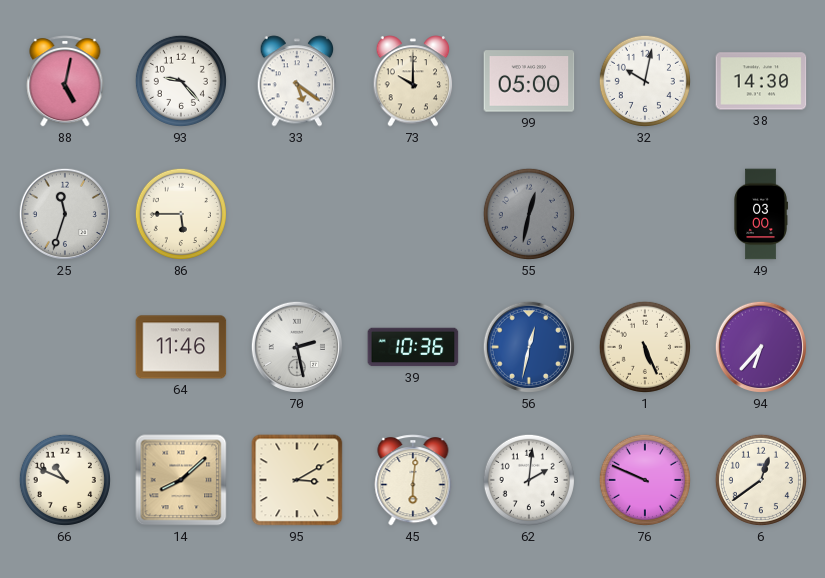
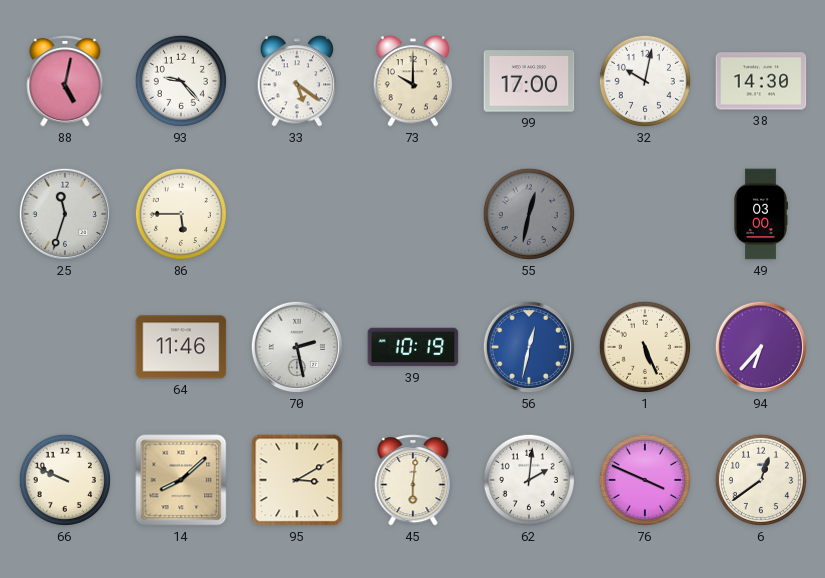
99: 05:00 -> 17:00 (529, 81)
39: 10:36 -> 10:19 (413, 347)
66: 10:49 -> 9:49 (65, 480)
76: 9:49 -> 3:49 (645, 480)
